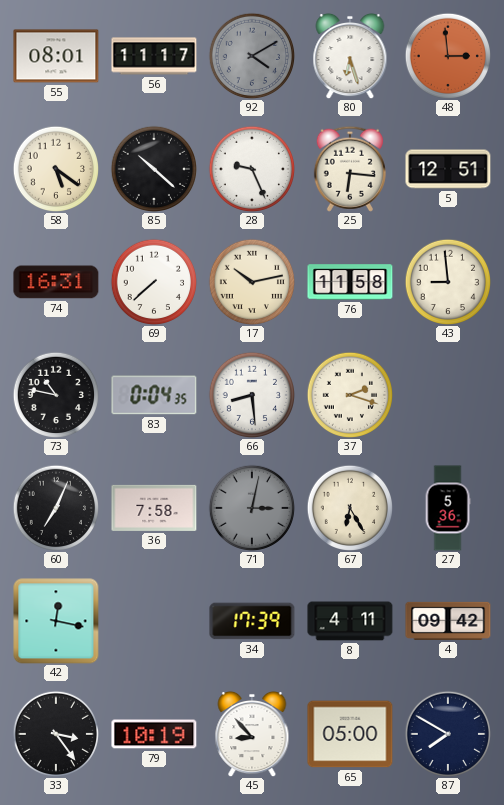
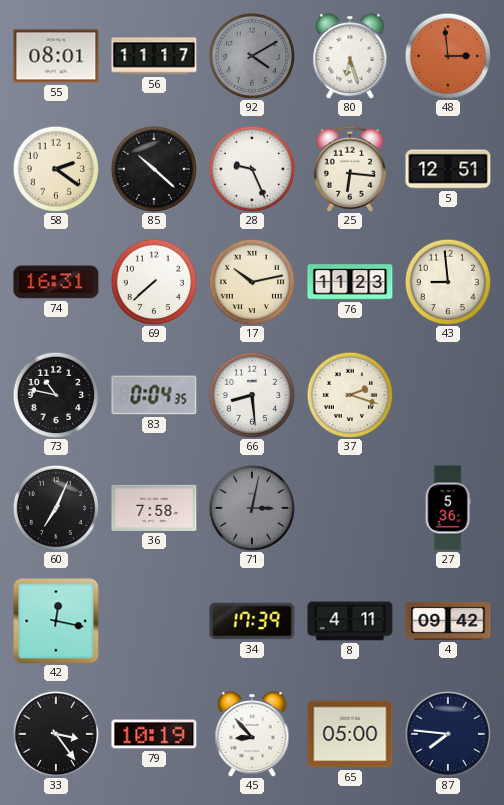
58: 5:21 -> 2:21 (55, 168)
76: 11:58 -> 11:23 (350, 282)
67: 6:25 -> none (349, 507)
87: 7:50 -> 7:46 (447, 733)
